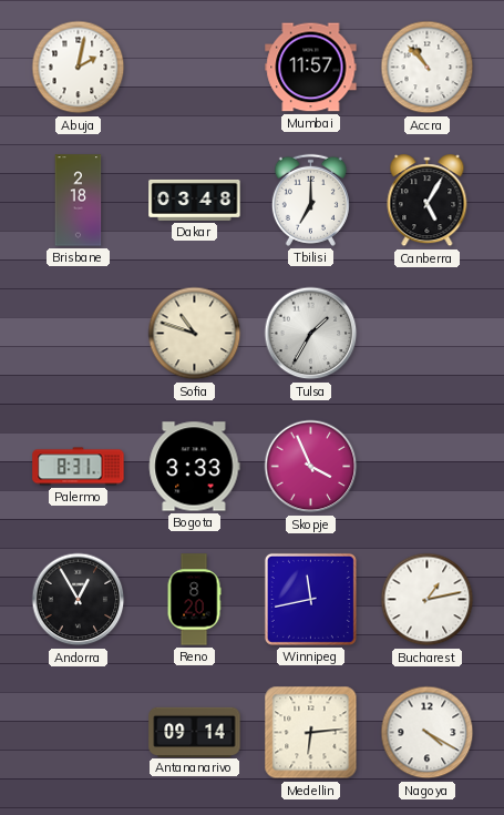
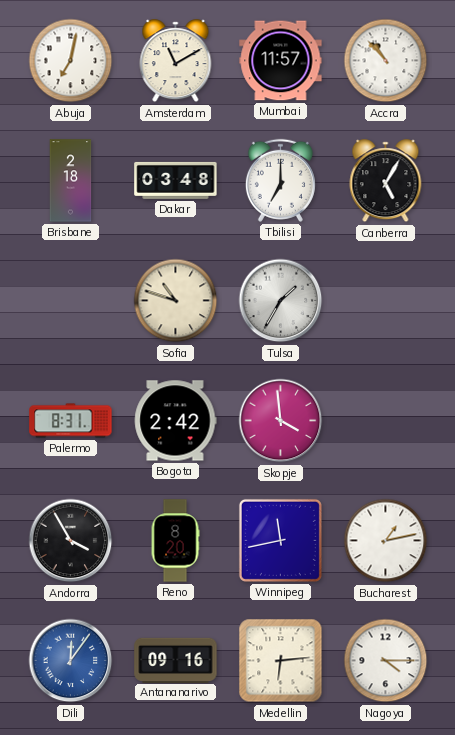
Abuja: 2:02 -> 7:02 (71, 61)
Amsterdam: none -> 11:10 (176, 61)
Bogota: 3:33 -> 2:42 (175, 421)
Skopje: 3:56 -> 3:59 (281, 421)
Andorra: 12:55 -> 3:55 (71, 541)
Dili: none -> 12:06 (71, 661)
Antananarivo: 09:14 -> 09:16 (176, 660)
Nagoya: 4:20 -> 4:15 (386, 661)
